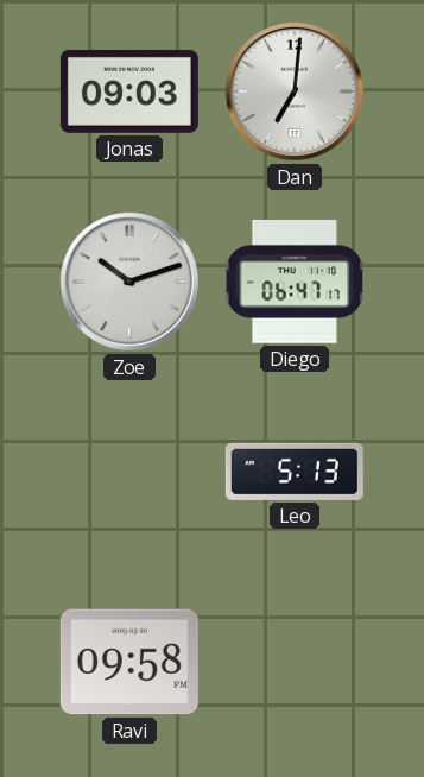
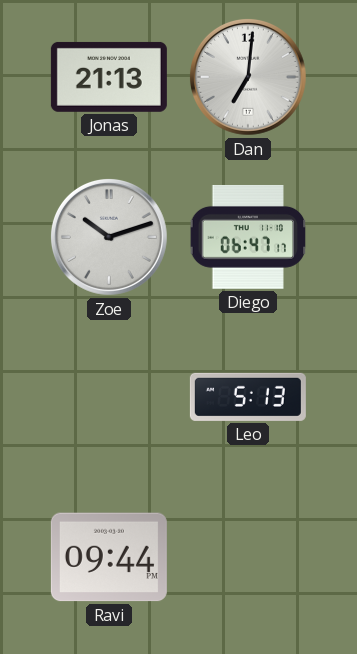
Jonas: 09:03 -> 21:13 (109, 77)
Ravi: 09:58 -> 09:44 (109, 557)
